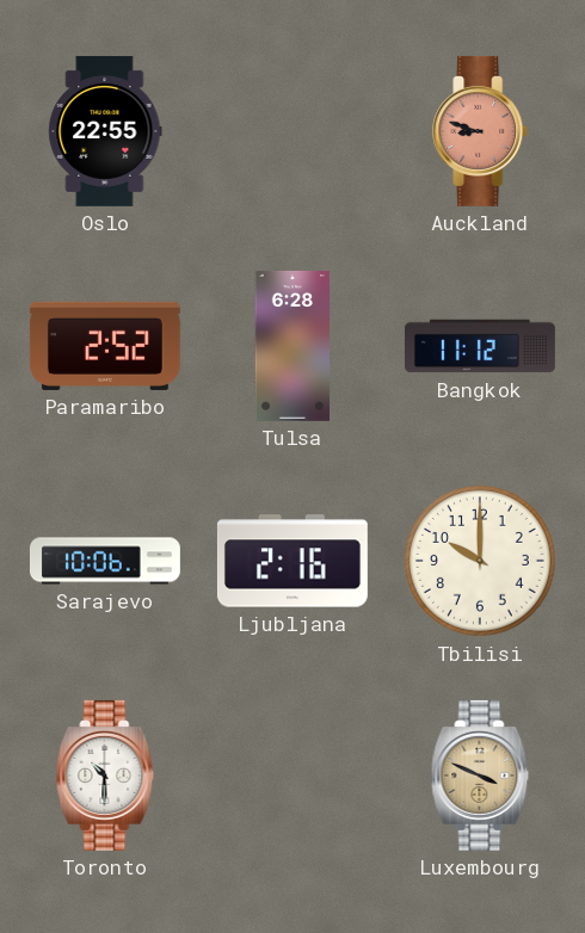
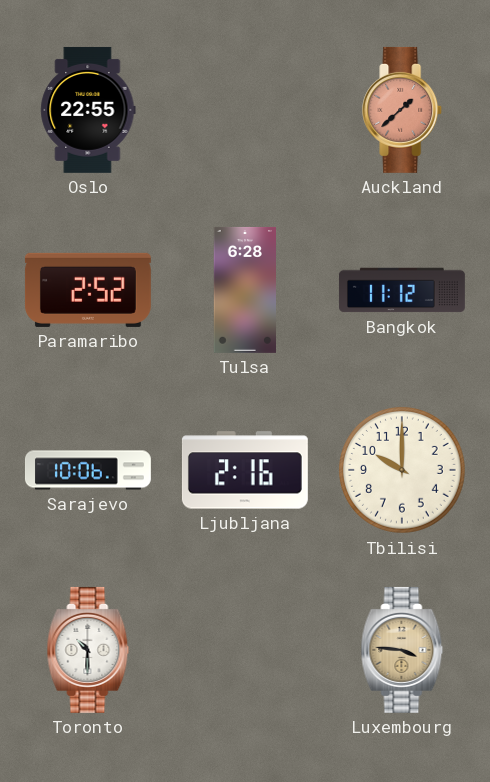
Auckland: 8:48 -> 1:38 (403, 110)
Luxembourg: 3:49 -> 3:46 (402, 650)
